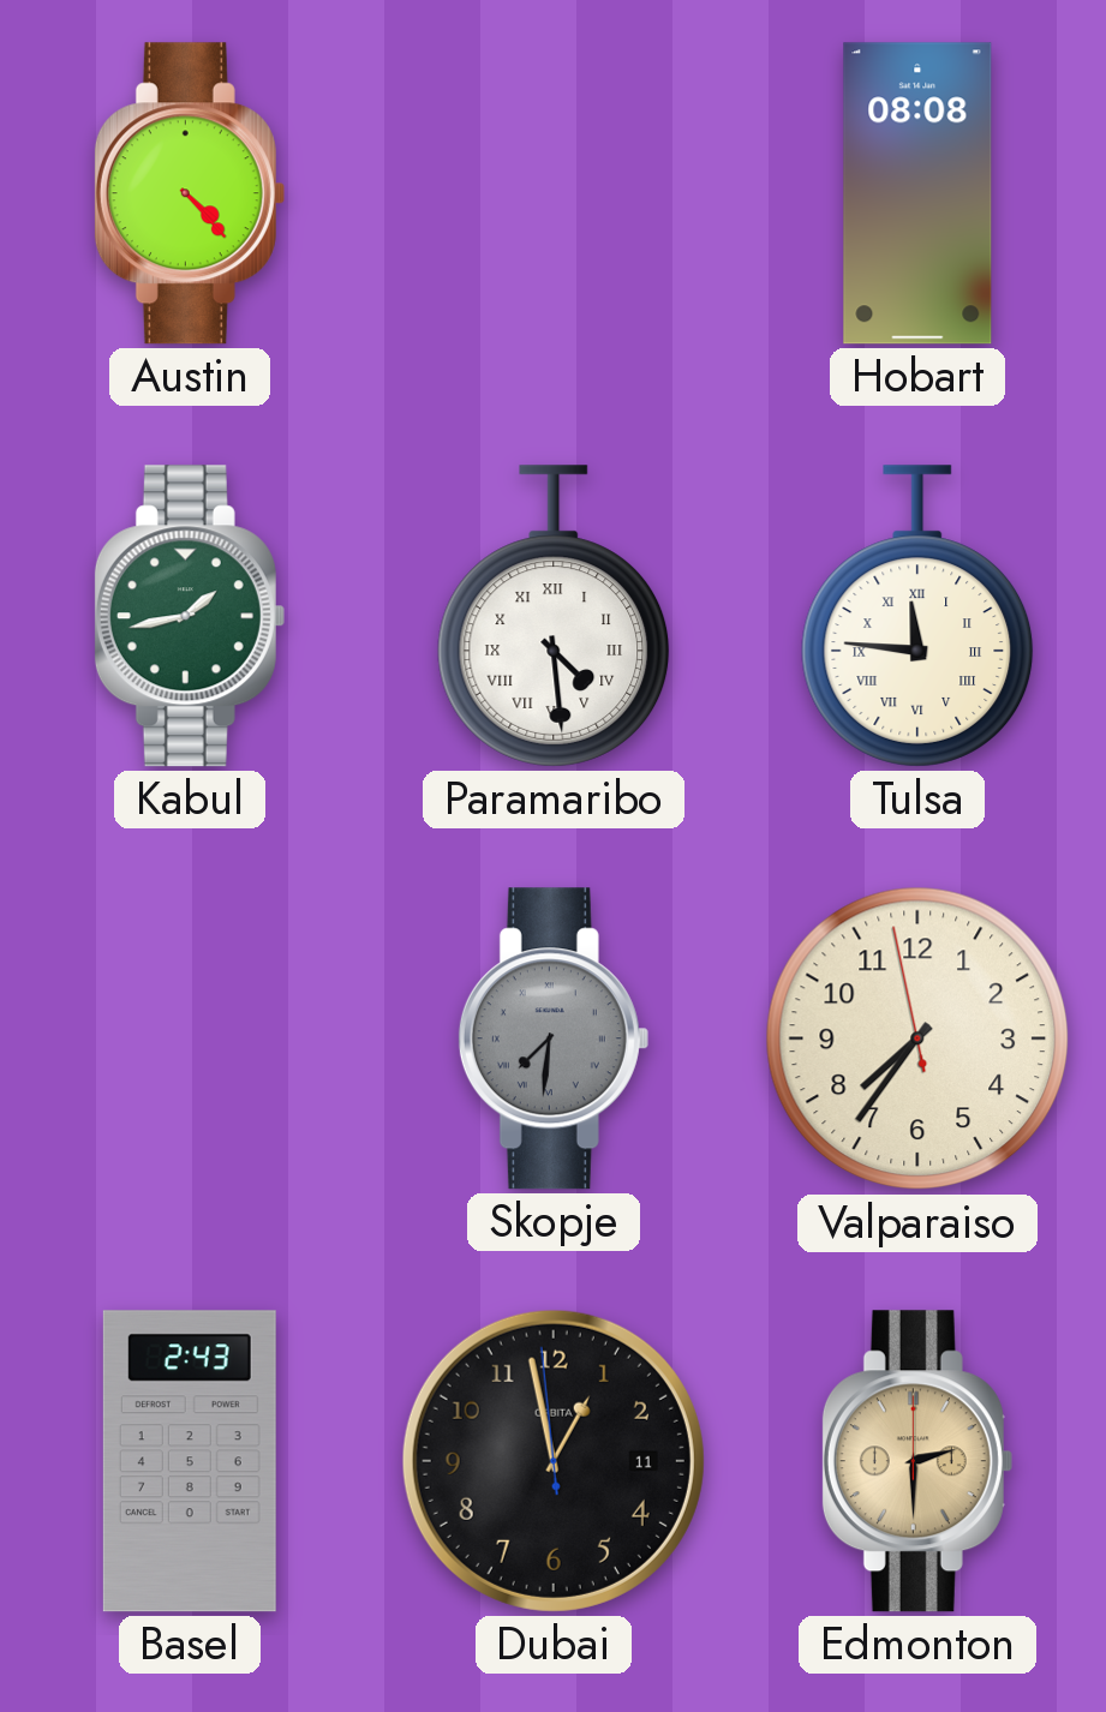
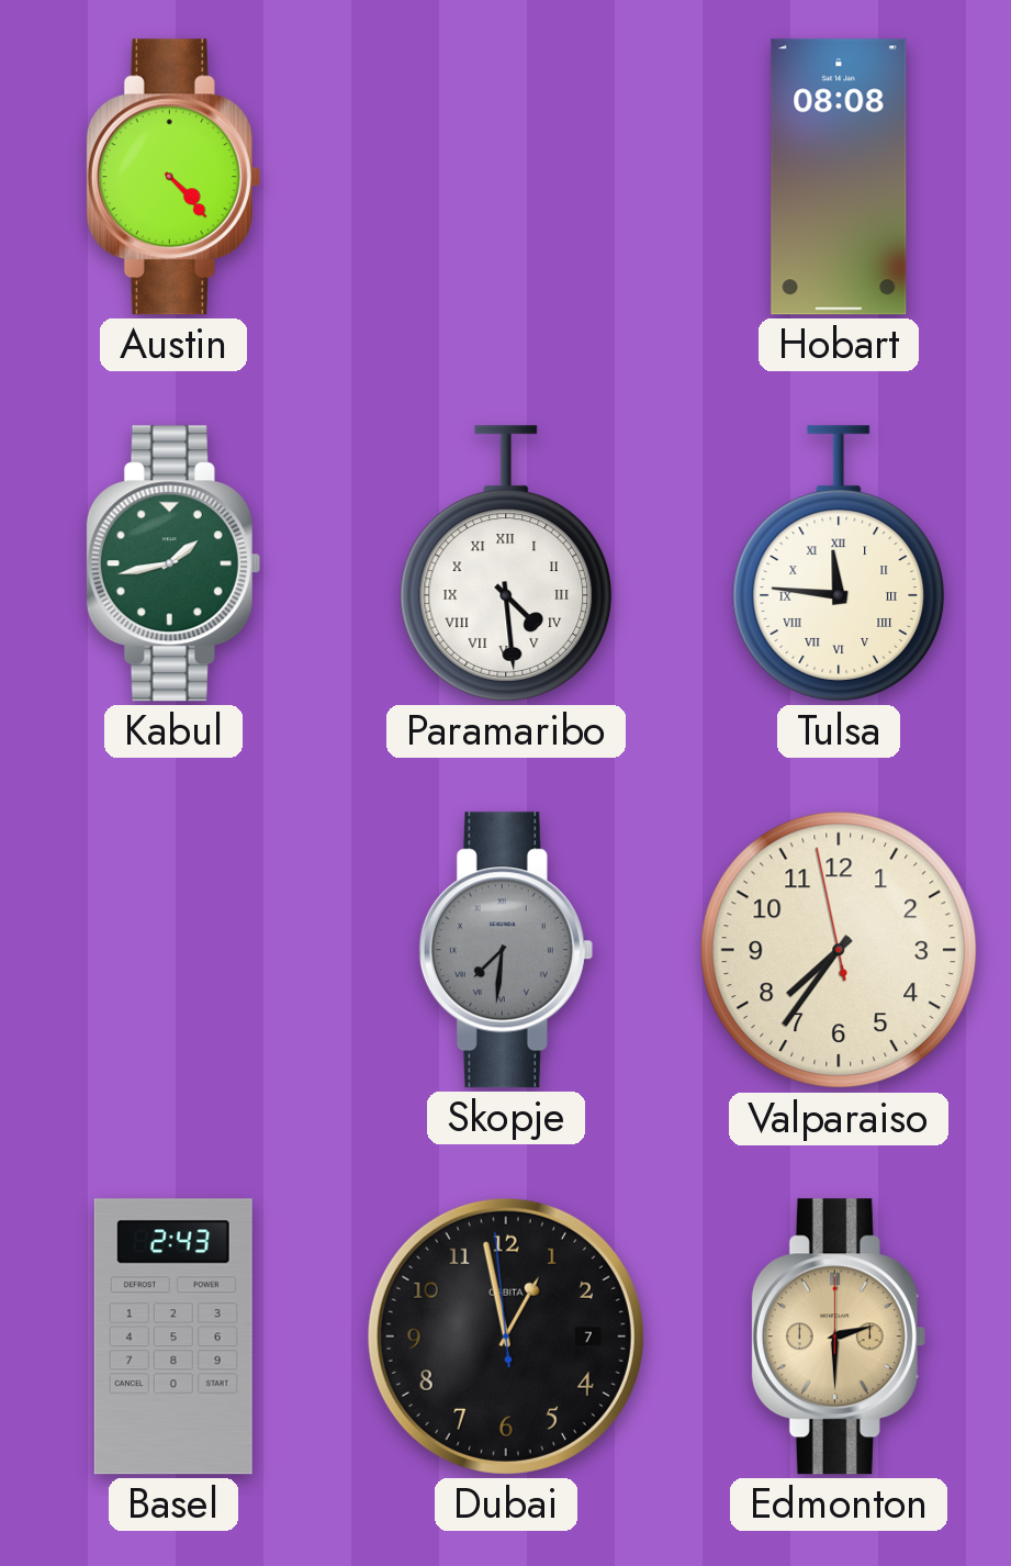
Dubai date: 11 -> 7 (506, 1336)
